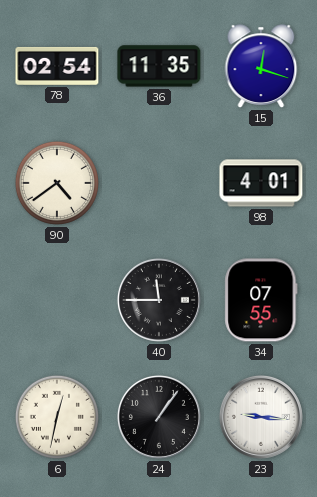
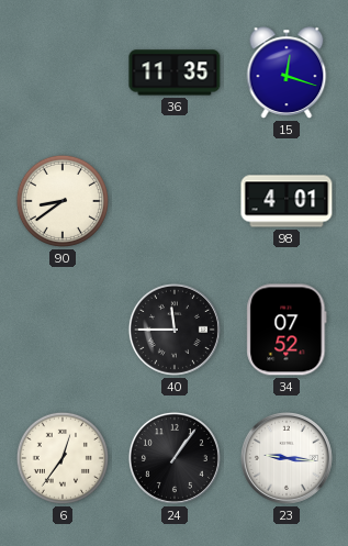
78: 02:54 -> none (57, 66)
90: 4:39 -> 8:39 (63, 201)
34: 07:55 -> 07:52 (287, 330)
6: 12:32 -> 12:36 (63, 458)
